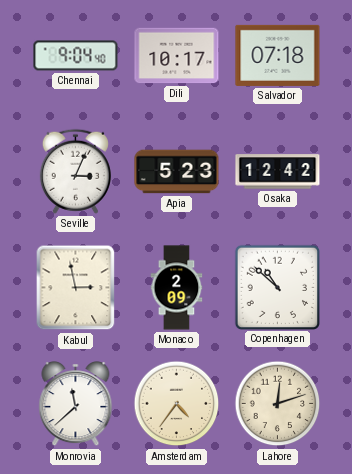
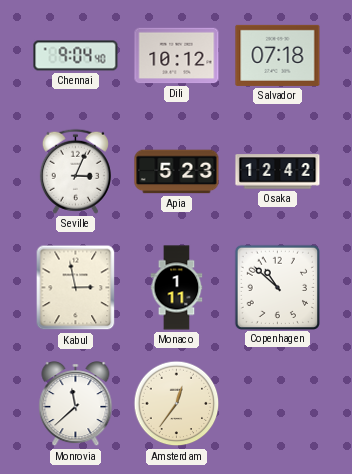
Dili: 10:17 -> 10:12 (177, 56)
Monaco: 2:09 -> 1:11 (177, 288)
Amsterdam: 4:36 -> 12:36 (177, 404)
Lahore: 12:12 -> none (278, 404)
